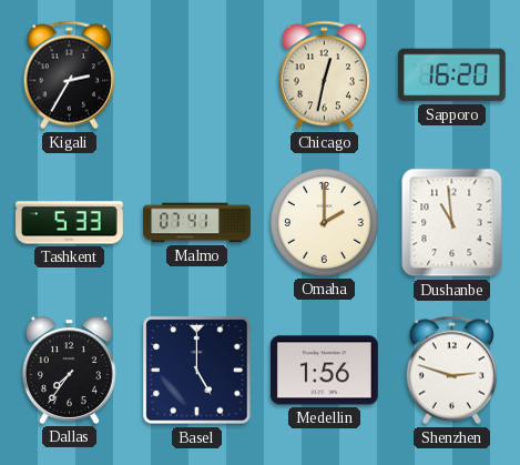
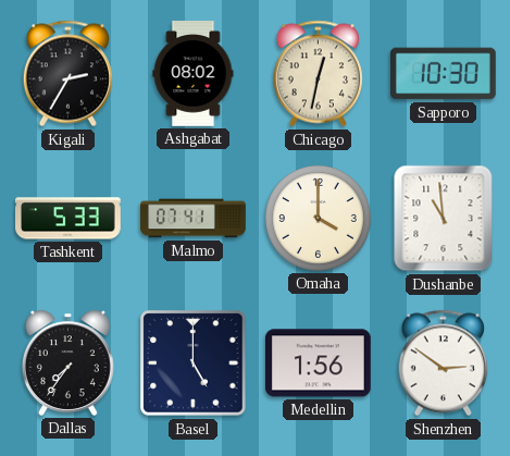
Ashgabat: none -> 08:02 (194, 74)
Sapporo: 16:20 -> 10:30 (444, 74)
Omaha: 2:00 -> 4:00 (318, 218)
Shenzhen: 2:48 -> 2:51 (443, 363)
